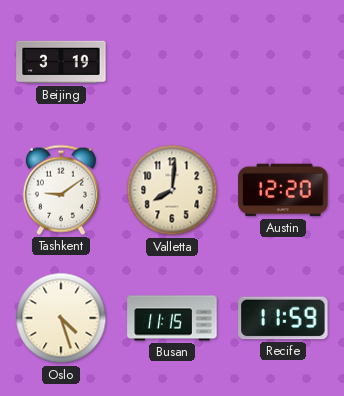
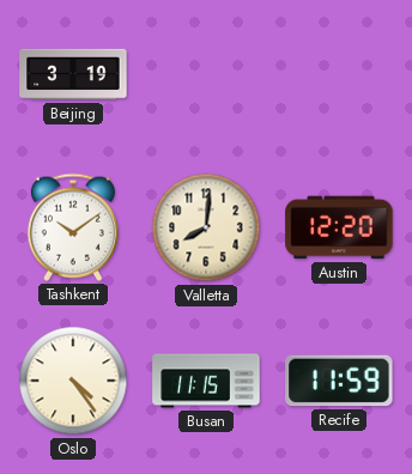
Tashkent: 9:09 -> 10:09 (73, 227)
Oslo: 4:27 -> 4:24 (73, 381)
